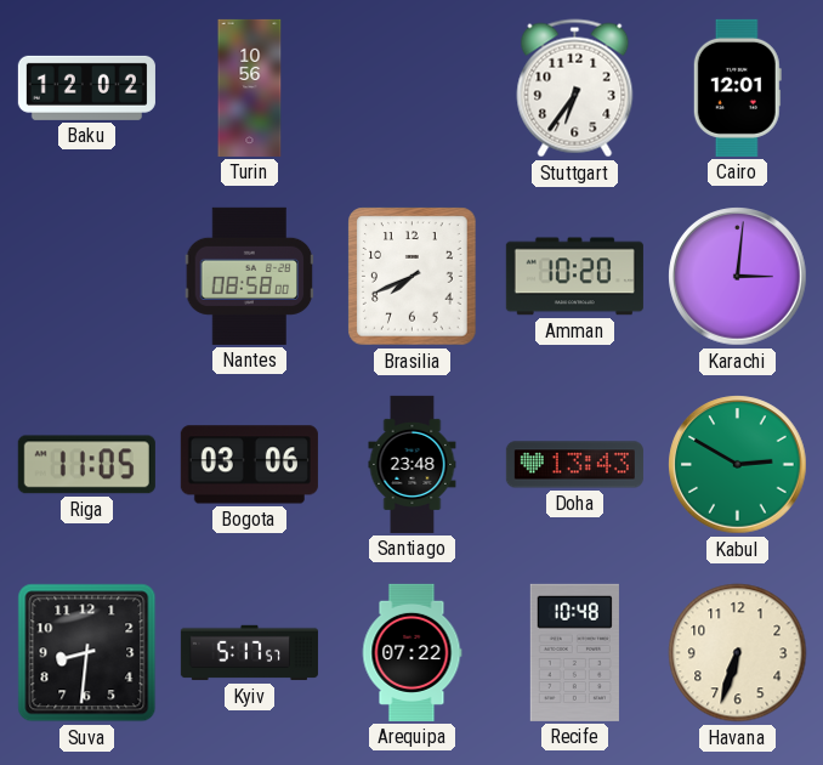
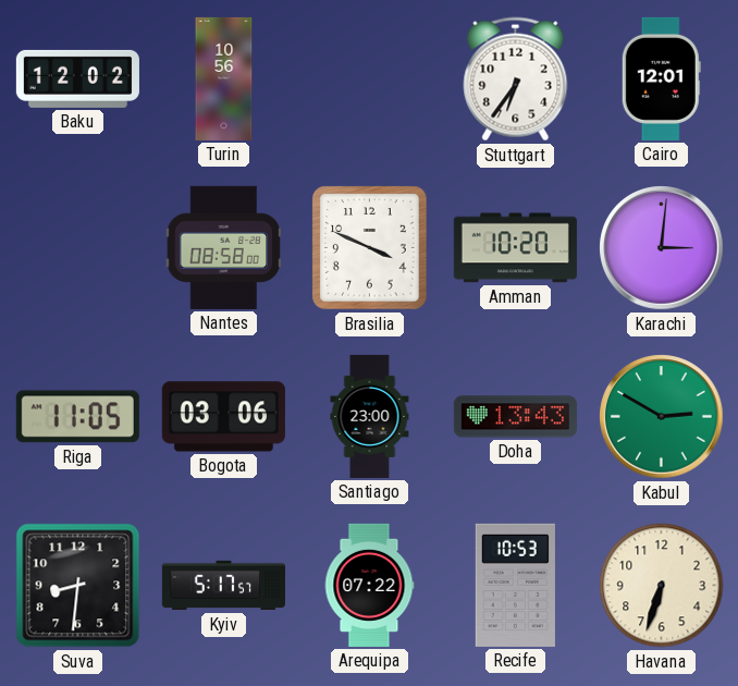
Brasilia: 7:41 -> 3:49 (370, 248)
Santiago: 23:48 -> 23:00 (370, 416)
Recife: 10:48 -> 10:53 (515, 585)
